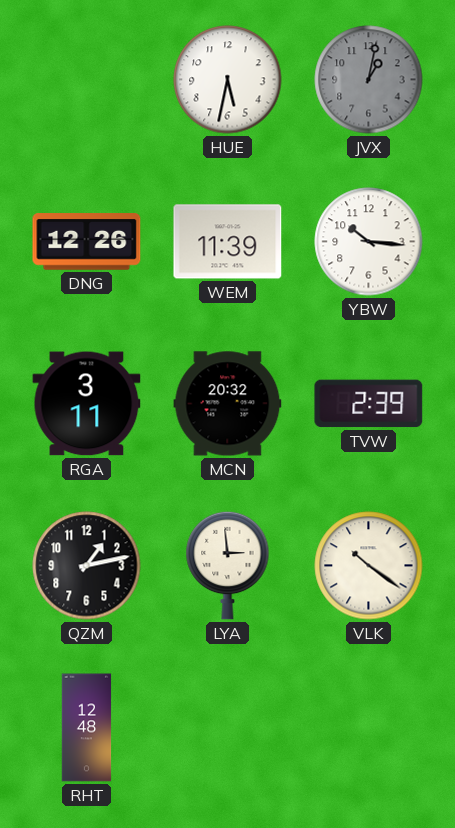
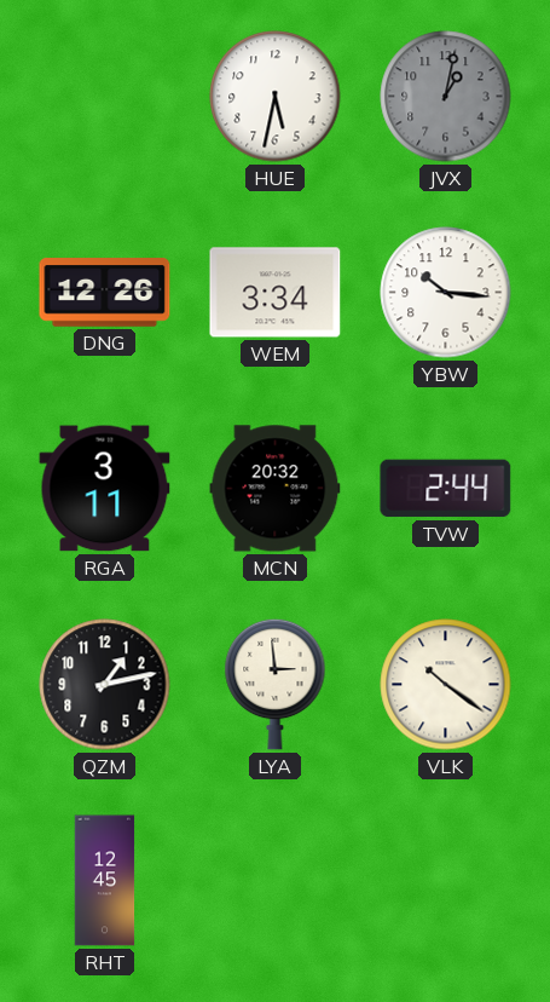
WEM: 11:39 -> 3:34 (276, 293)
TVW: 2:39 -> 2:44 (446, 489)
RHT: 12:48 -> 12:45 (105, 881)
